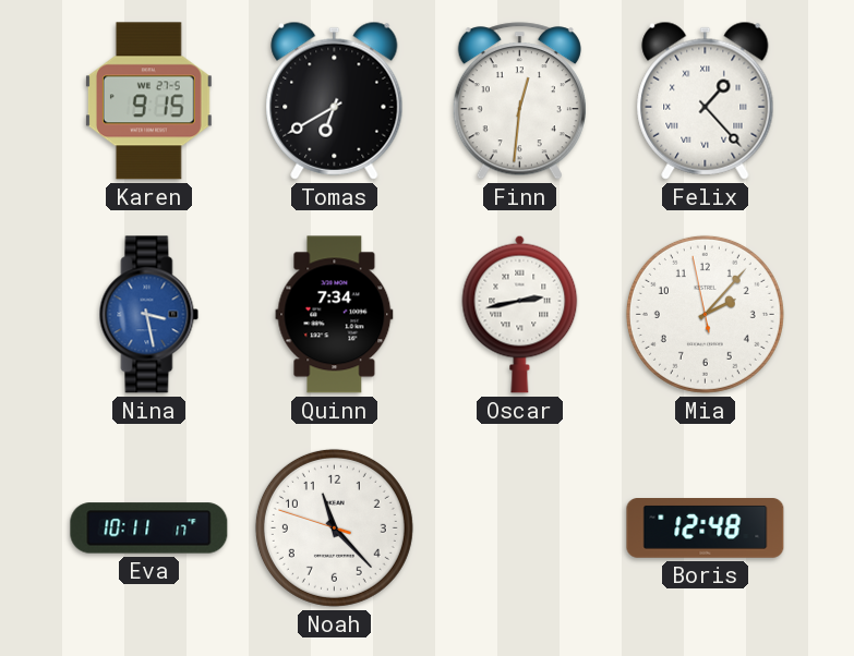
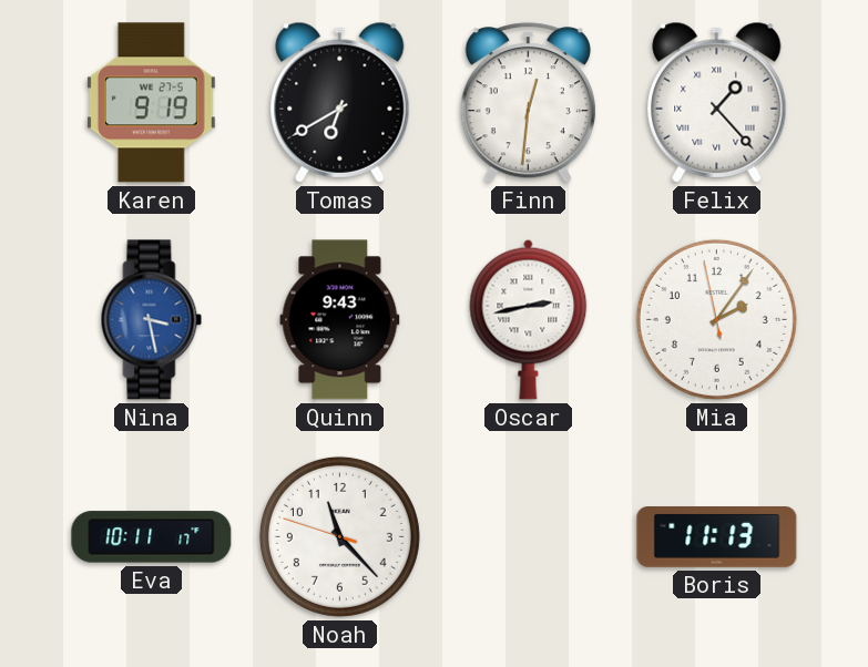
Karen: 9:15 -> 9:19 (151, 103)
Quinn: 7:34 -> 9:43 (340, 320)
Mia: 2:06 -> 2:05 (716, 319)
Boris: 12:48 -> 11:13 (717, 537)
